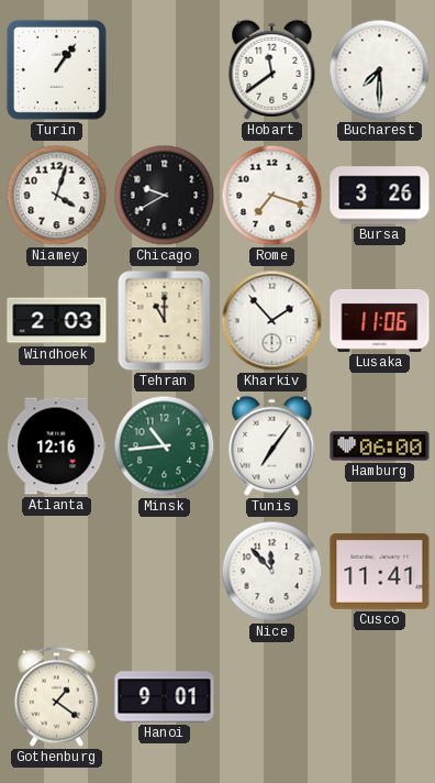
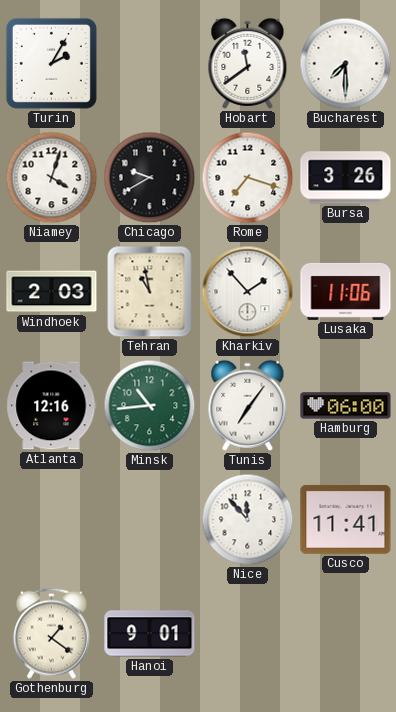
Turin: 1:06 -> 2:05 (51, 63)
Tehran: 11:00 -> 10:58 (150, 292)
